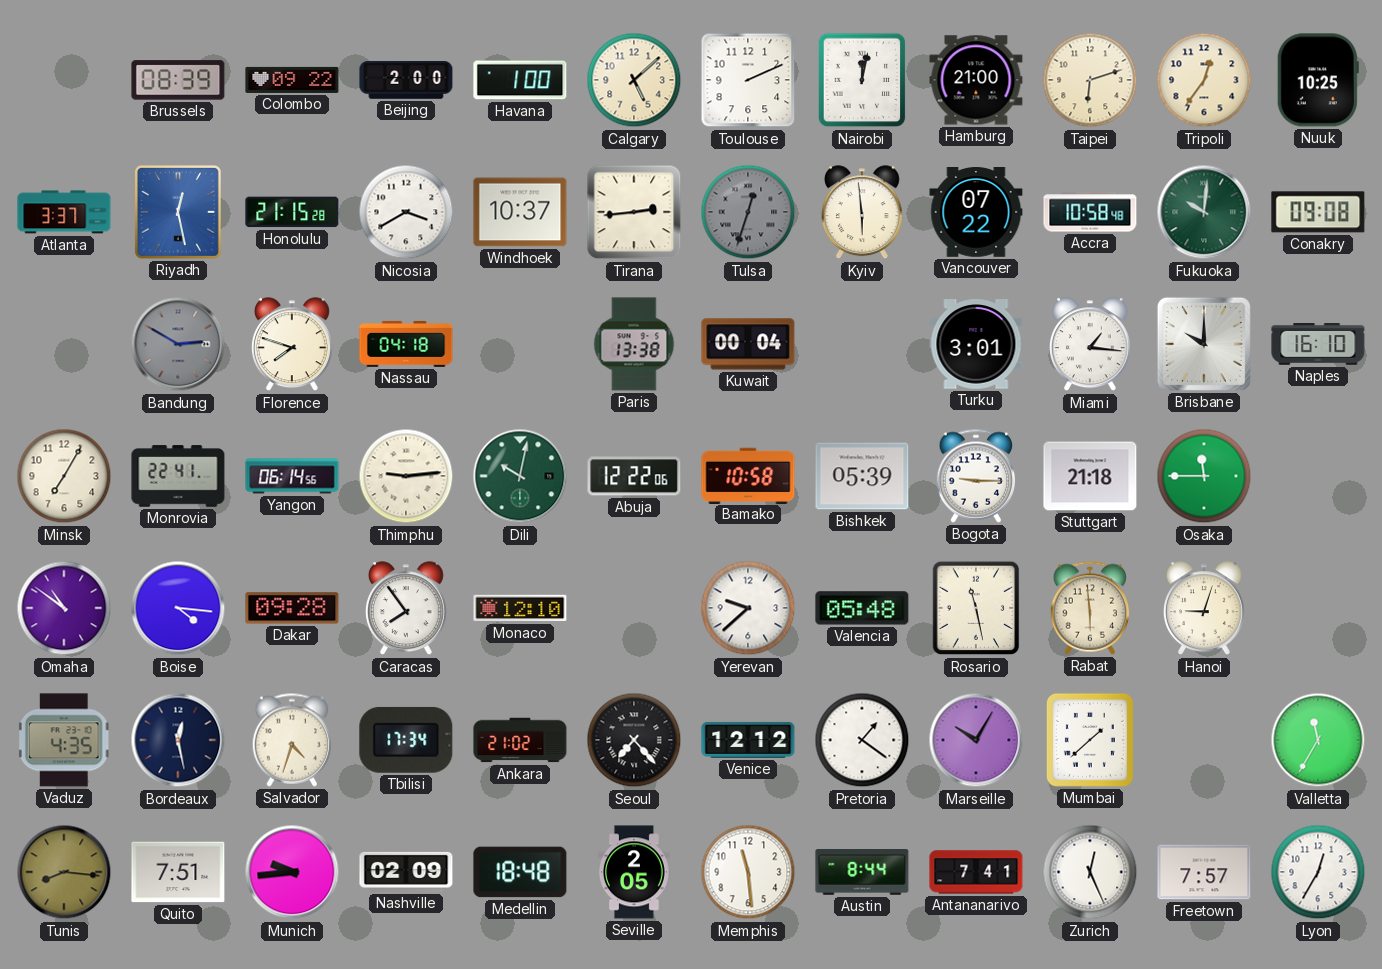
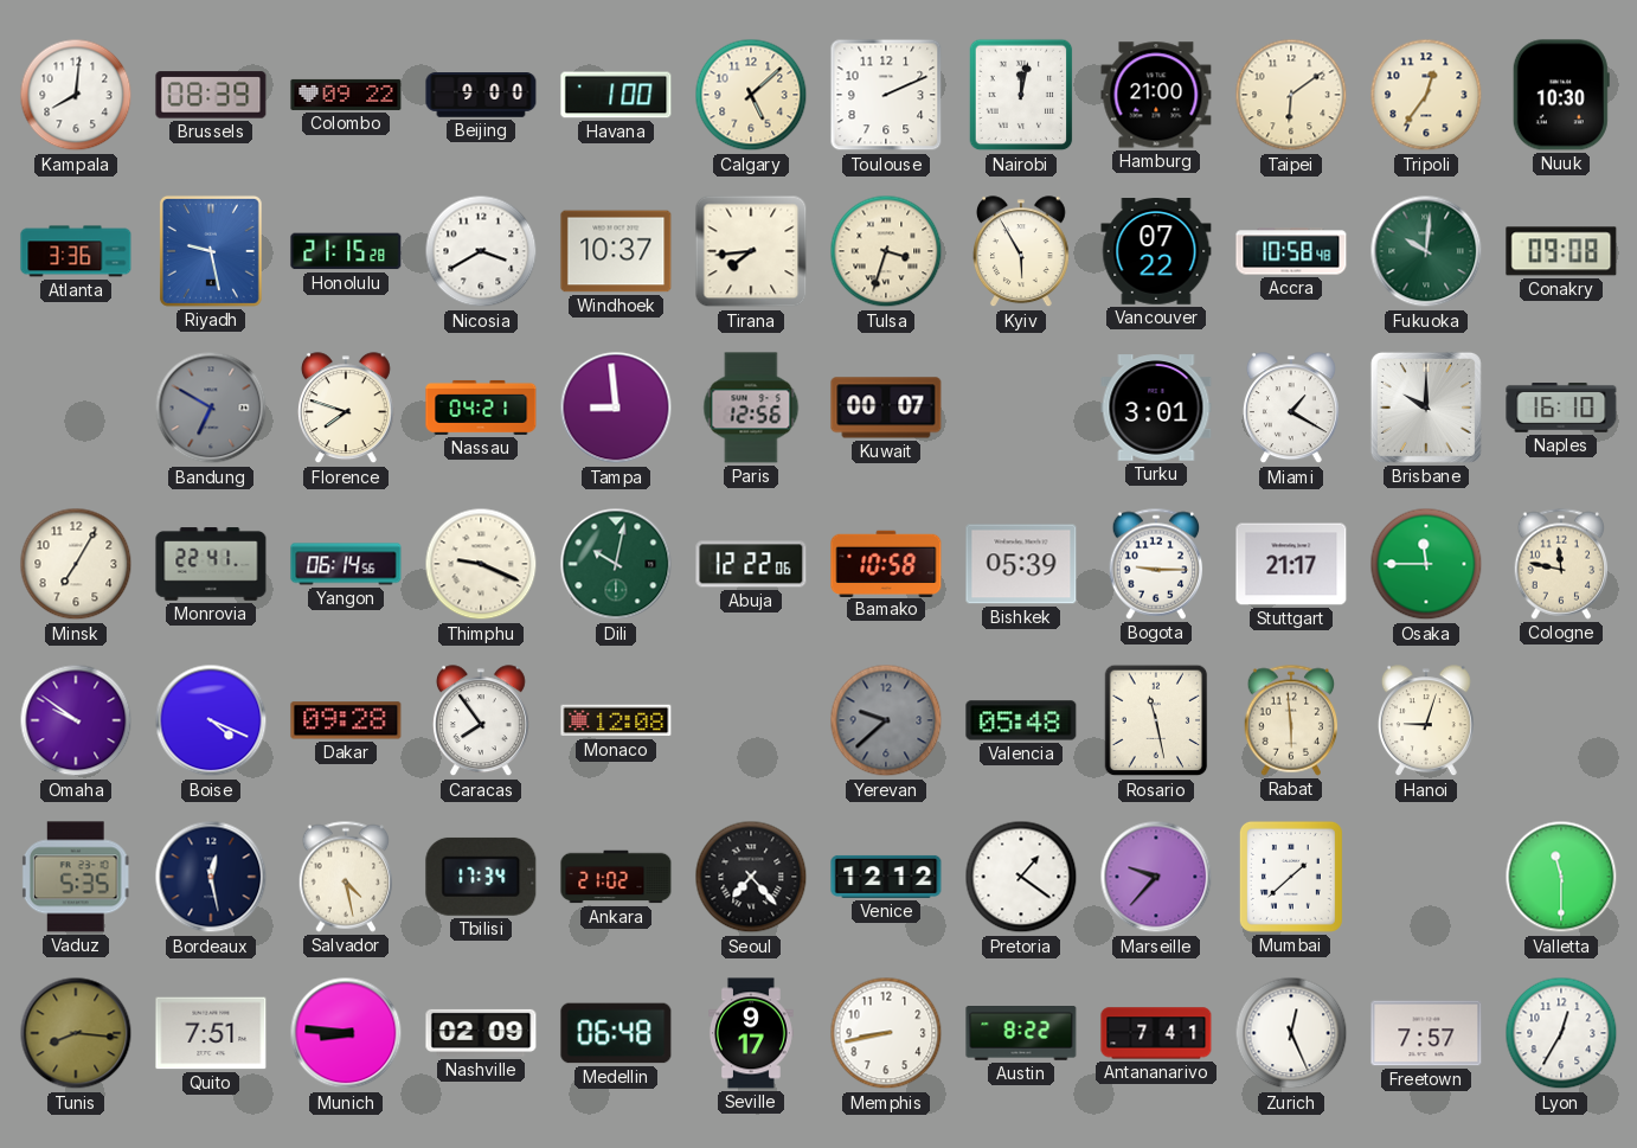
Kampala: none -> 8:01 (76, 95)
Beijing: 2:00 -> 9:00 (481, 95)
Taipei: 6:12 -> 6:09 (1291, 95)
Nuuk: 10:25 -> 10:30 (1561, 95)
Atlanta: 3:37 -> 3:36 (76, 251)
Riyadh: 12:28 -> 9:28 (211, 251)
Tirana: 2:44 -> 7:44 (751, 251)
Tulsa: 12:33 -> 3:33 (886, 251)
Tulsa dial: grey -> cream (886, 251)
Kyiv: 5:59 -> 5:55 (1021, 252)
Bandung: 2:50 -> 6:50 (211, 408)
Nassau: 04:18 -> 04:21 (481, 408)
Tampa: none -> 8:59 (616, 408)
Paris: 13:38 -> 12:56 (751, 408)
Kuwait: 00:04 -> 00:07 (886, 408)
Miami: 1:16 -> 1:20 (1291, 409)
Thimphu: 9:14 -> 9:19 (481, 564)
Stuttgart: 21:18 -> 21:17 (1291, 564)
Cologne: none -> 11:47 (1561, 564)
Omaha: 10:51 -> 9:51 (76, 720)
Boise: 4:16 -> 4:19 (211, 720)
Monaco: 12:10 -> 12:08 (616, 720)
Yerevan dial: white -> grey (886, 720)
Vaduz: 4:35 -> 5:35 (76, 877)
Salvador: 4:33 -> 4:28 (346, 877)
Marseille: 10:05 -> 9:37 (1156, 877)
Valletta: 11:35 -> 11:30 (1561, 877)
Munich: 9:44 -> 8:46 (346, 1033)
Medellin: 18:48 -> 06:48 (616, 1033)
Seville: 2:05 -> 9:17 (751, 1033)
Memphis: 11:29 -> 8:43 (886, 1033)
Austin: 8:44 -> 8:22 (1021, 1034)
